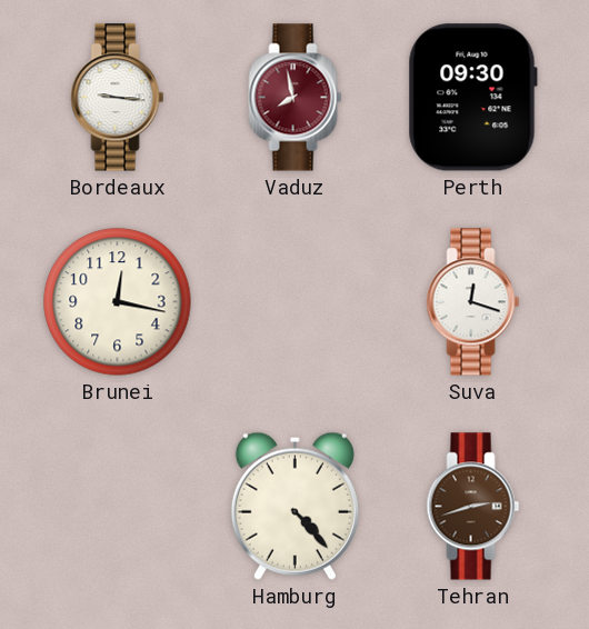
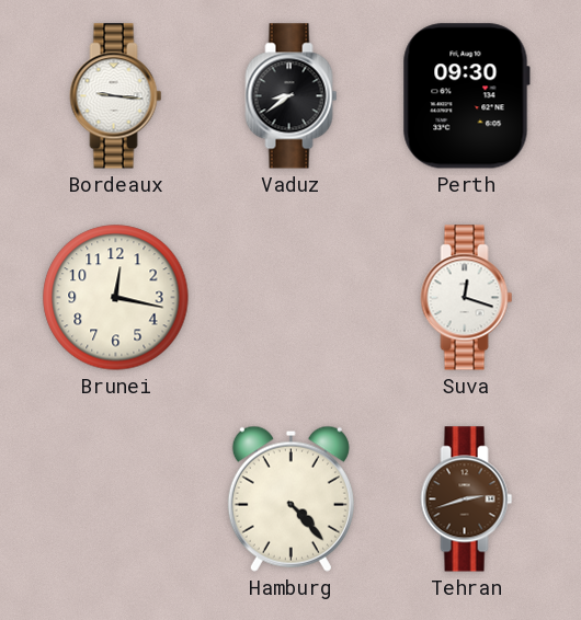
Vaduz: 7:58 -> 8:39 (292, 96)
Vaduz dial: burgundy -> black (292, 96)
